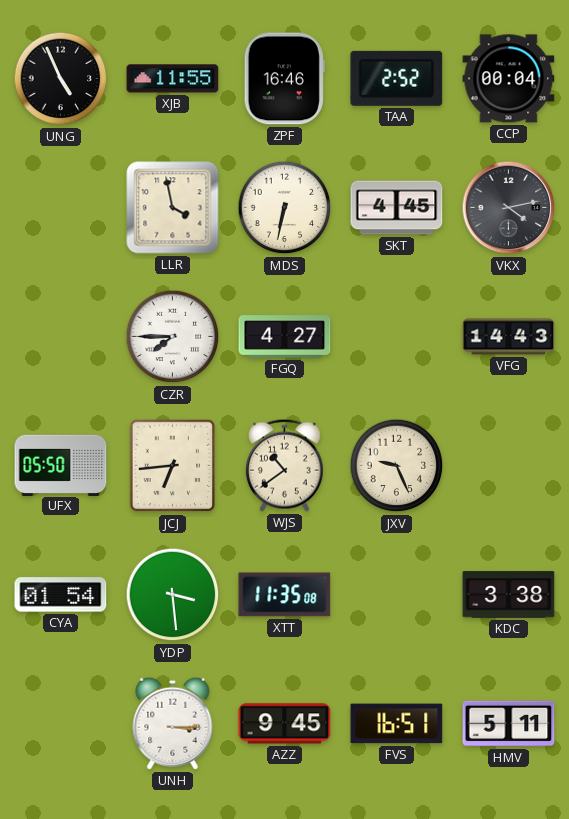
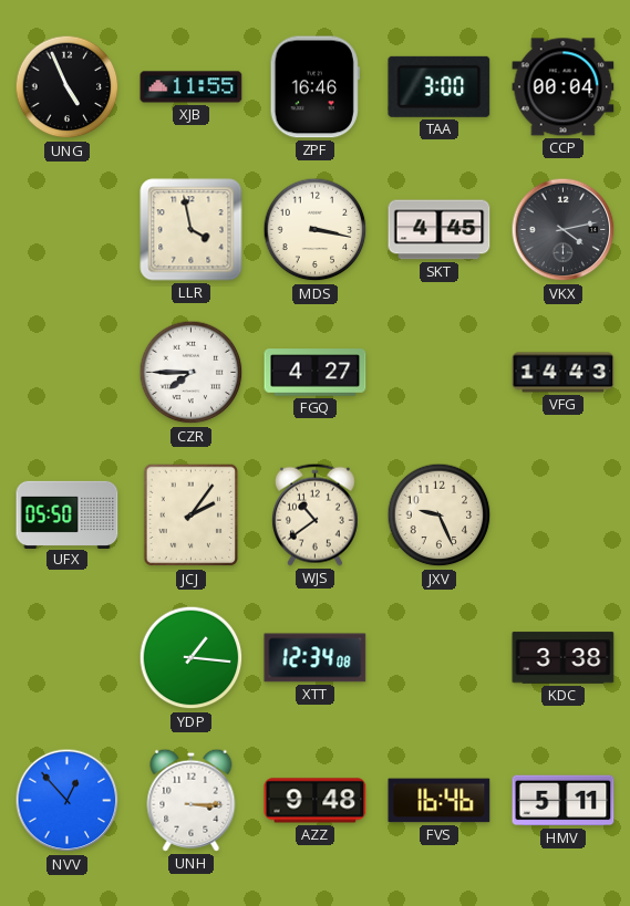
TAA: 2:52 -> 3:00 (440, 86)
MDS: 6:32 -> 3:17 (316, 230)
JCJ: 6:44 -> 2:06 (192, 516)
CYA: 01:54 -> none (61, 595)
YDP: 3:29 -> 1:16 (192, 658)
XTT: 11:35 -> 12:34 (316, 658)
NVV: none -> 12:53 (68, 801)
AZZ: 9:45 -> 9:48 (316, 801)
FVS: 16:51 -> 16:46 (440, 801)
